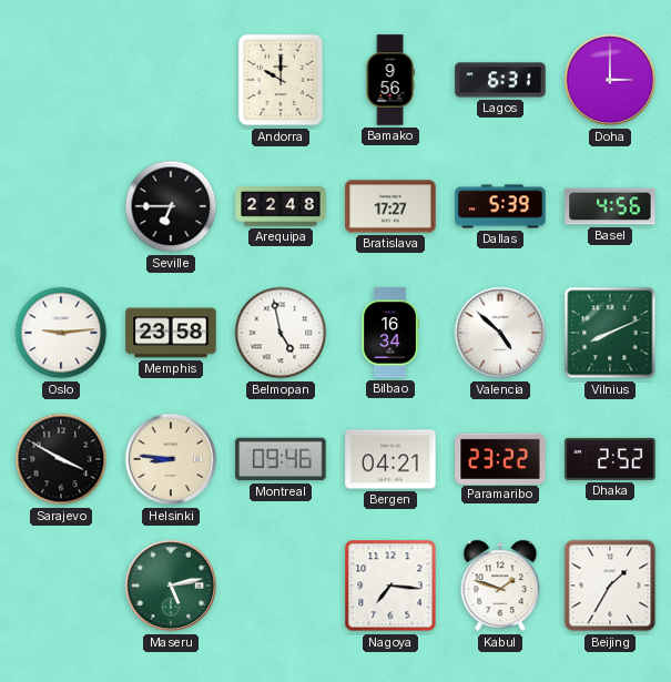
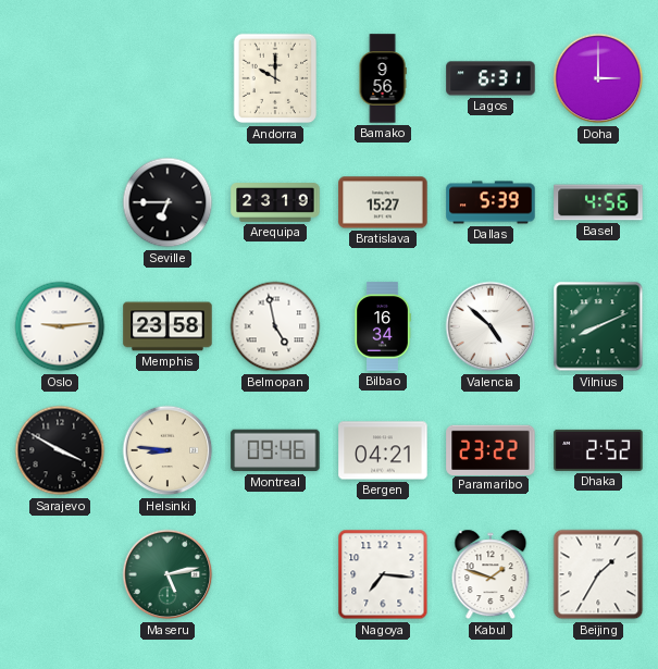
Arequipa: 22:48 -> 23:19 (275, 202)
Bratislava: 17:27 -> 15:27 (383, 202)
